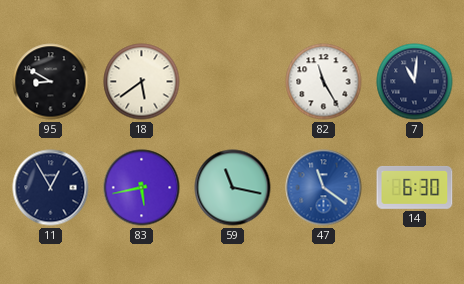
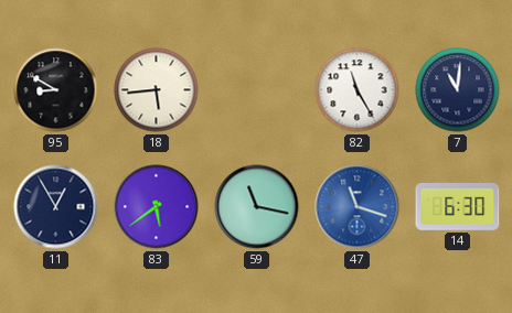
18: 5:39 -> 5:44 (157, 90)
83: 5:43 -> 5:39 (157, 207)
47: 11:21 -> 11:18 (358, 207)
